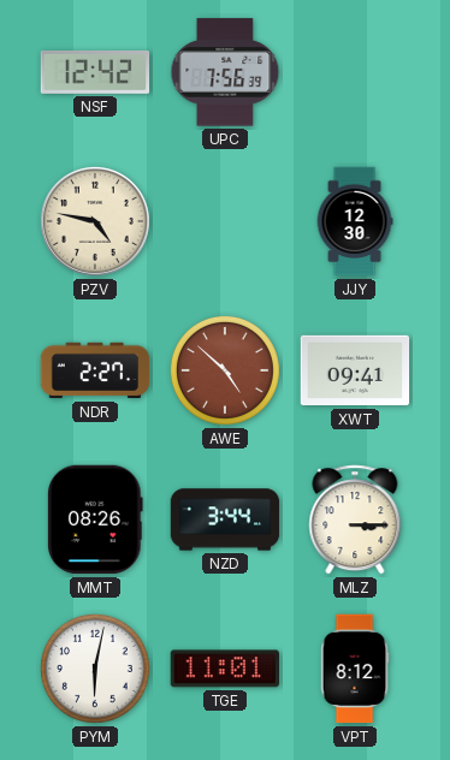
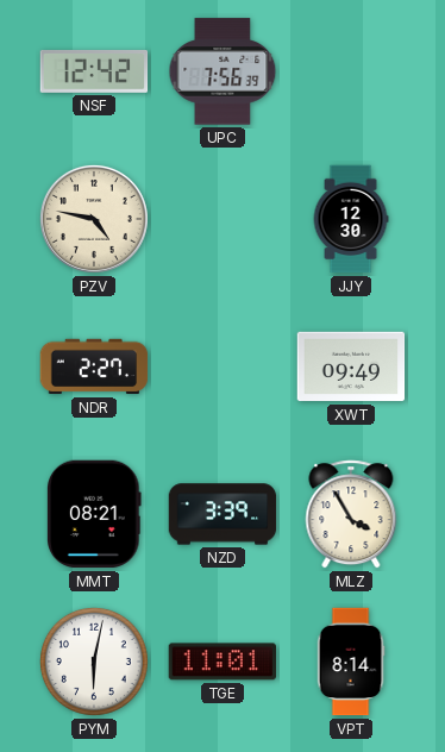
AWE: 4:52 -> none (225, 370)
XWT: 09:41 -> 09:49 (351, 366)
MMT: 08:26 -> 08:21 (94, 514)
NZD: 3:44 -> 3:39 (223, 514)
MLZ: 3:15 -> 3:55 (351, 514)
VPT: 8:12 -> 8:14 (351, 662)
